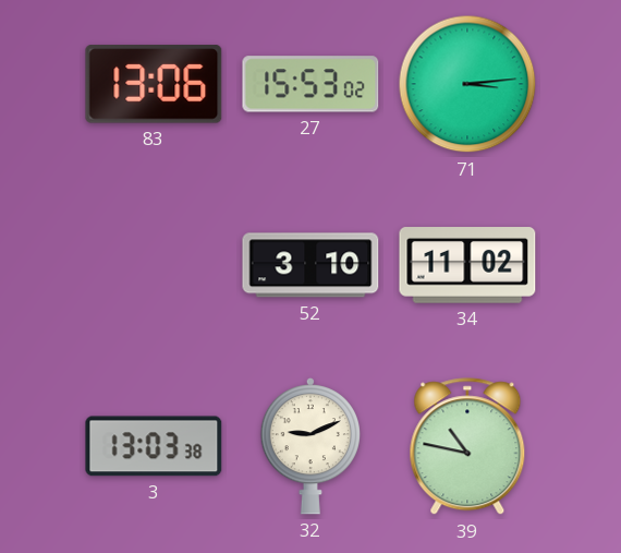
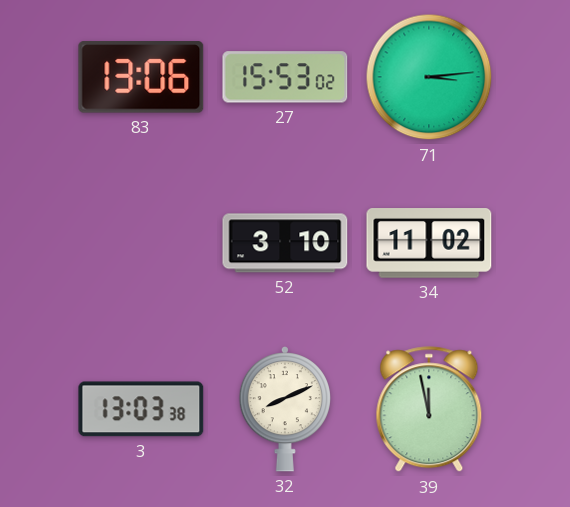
32: 9:11 -> 8:11 (285, 410)
39: 10:47 -> 11:58 (429, 410)
